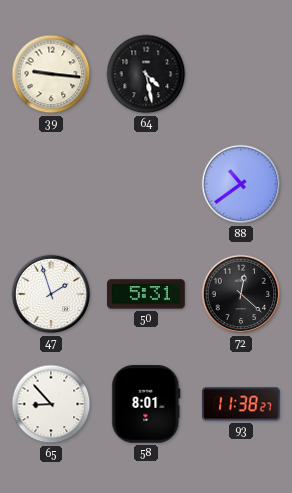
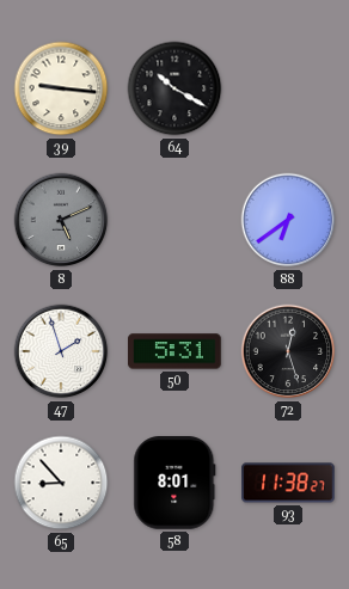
64: 4:28 -> 10:20 (174, 88)
8: none -> 5:11 (61, 220)
88: 10:39 -> 6:39 (288, 220)
72: 12:22 -> 12:27 (288, 351)
